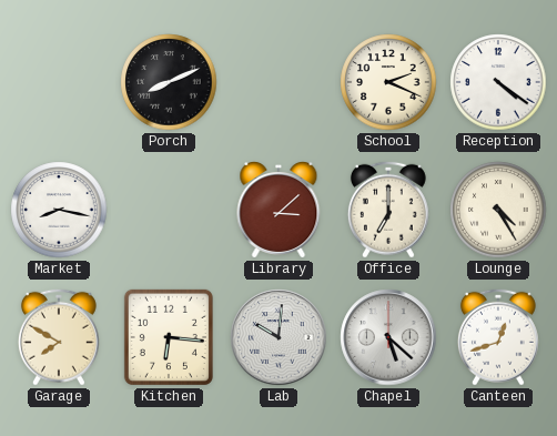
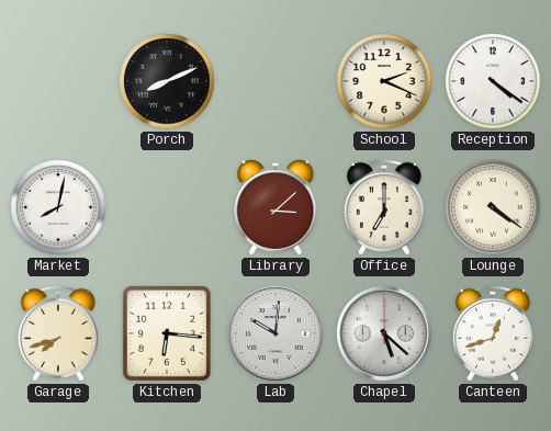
Market: 8:17 -> 8:02 (58, 207)
Lounge: 4:25 -> 4:21 (493, 207)
Garage: 7:50 -> 7:42 (58, 333)
